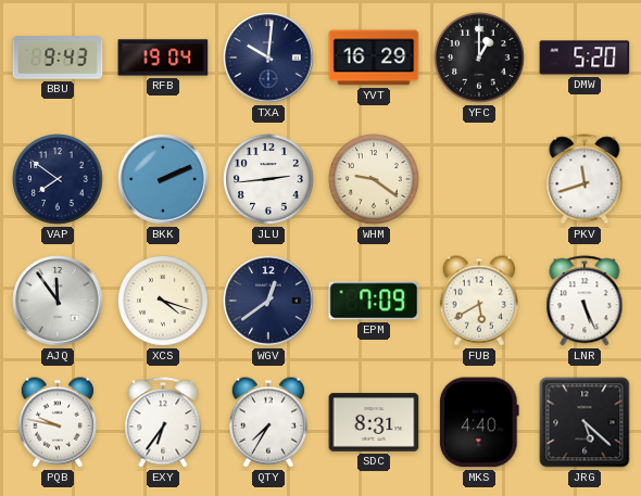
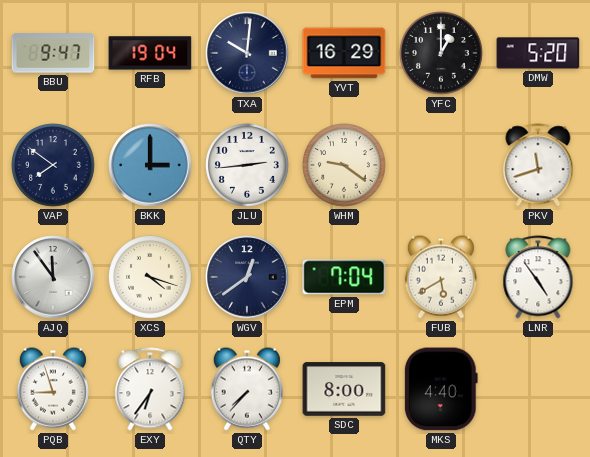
BBU: 9:43 -> 9:47 (53, 53)
BKK: 2:11 -> 3:00 (150, 165)
EPM: 7:09 -> 7:04 (344, 277)
LNR: 5:26 -> 4:54 (538, 277)
PQB: 9:47 -> 8:57 (53, 389)
QTY: 7:35 -> 7:37 (247, 389)
SDC: 8:31 -> 8:00 (344, 389)
JRG: 5:22 -> none (585, 422)
